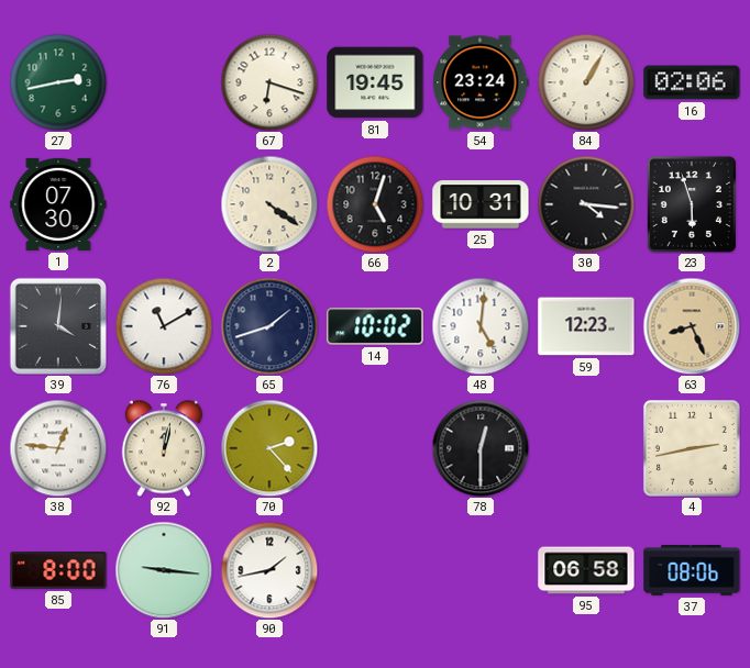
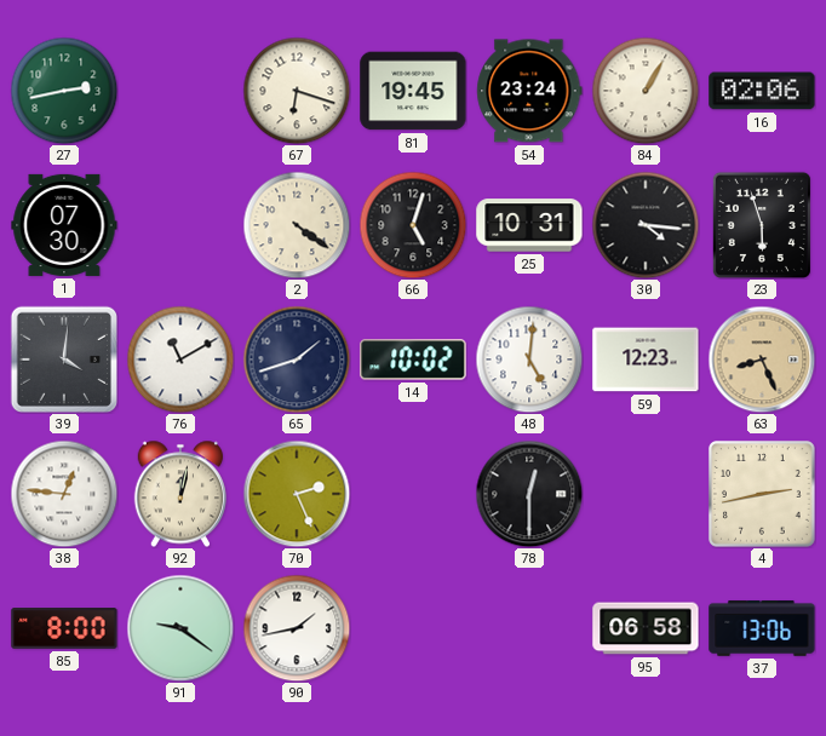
70: 2:23 -> 2:26 (297, 494)
91: 9:16 -> 9:21 (180, 628)
37: 08:06 -> 13:06 (762, 628)
